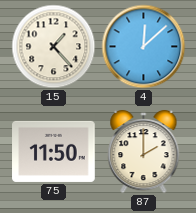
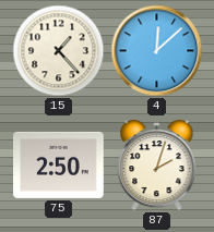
75: 11:50 -> 2:50 (59, 164)
87: 2:00 -> 2:03 (157, 166)
